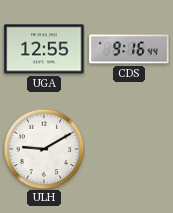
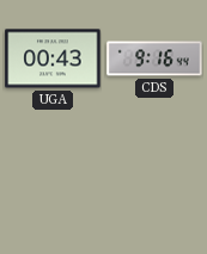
UGA: 12:55 -> 00:43 (53, 58)
ULH: 9:10 -> none (44, 149)
